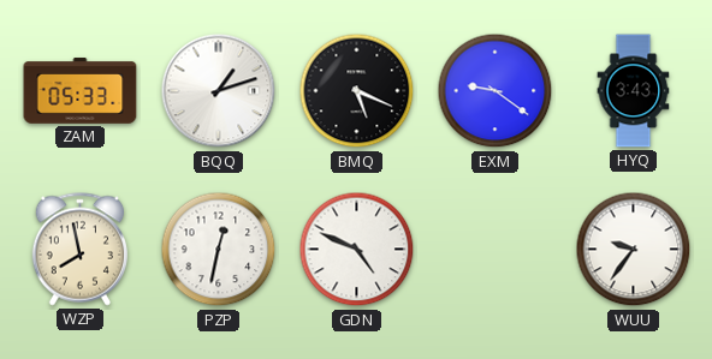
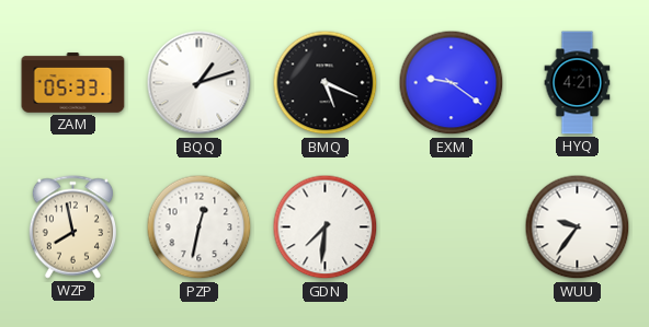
HYQ: 3:43 -> 4:21 (578, 83)
GDN: 4:49 -> 7:31 (326, 227)
